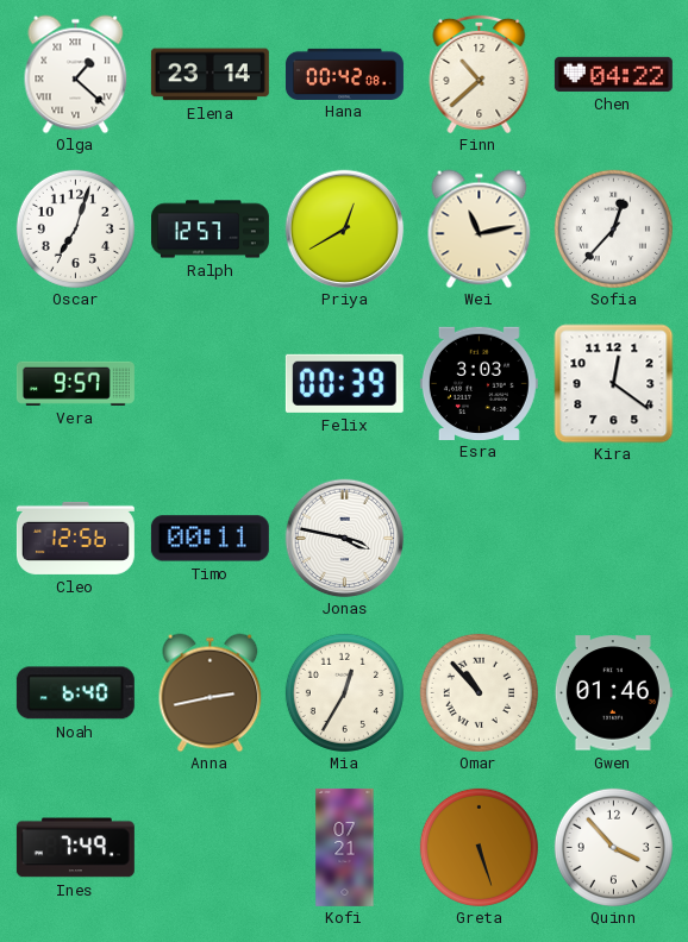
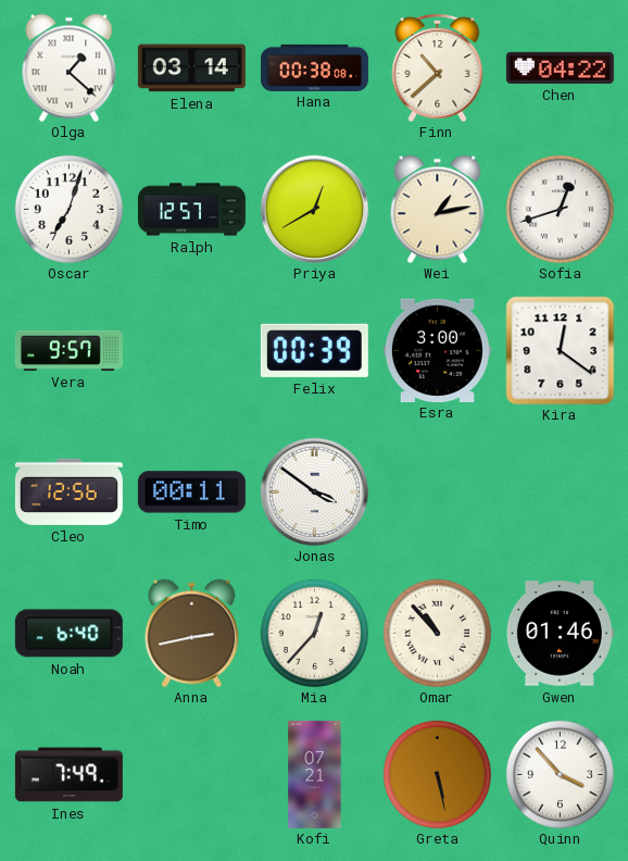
Elena: 23:14 -> 03:14 (191, 68)
Hana: 00:42 -> 00:38 (314, 67)
Wei: 11:13 -> 1:13 (438, 209)
Sofia: 12:37 -> 12:42 (560, 209)
Esra: 3:03 -> 3:00 (437, 350)
Jonas: 3:47 -> 3:51 (314, 491)
Mia: 12:35 -> 12:37 (314, 633)
Greta: 5:27 -> 5:28 (437, 774)
